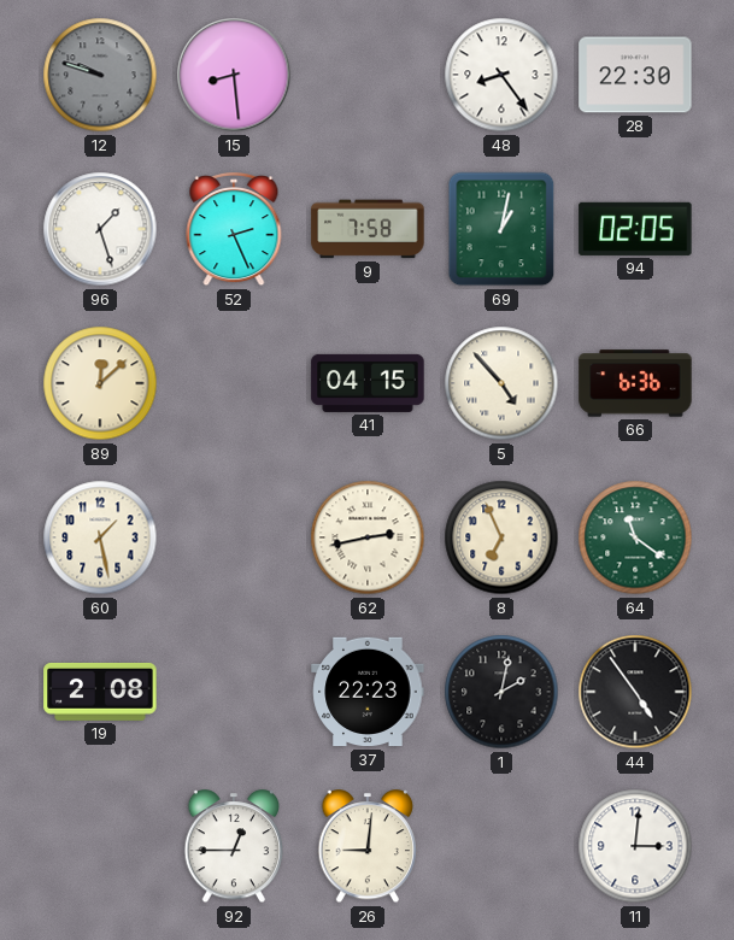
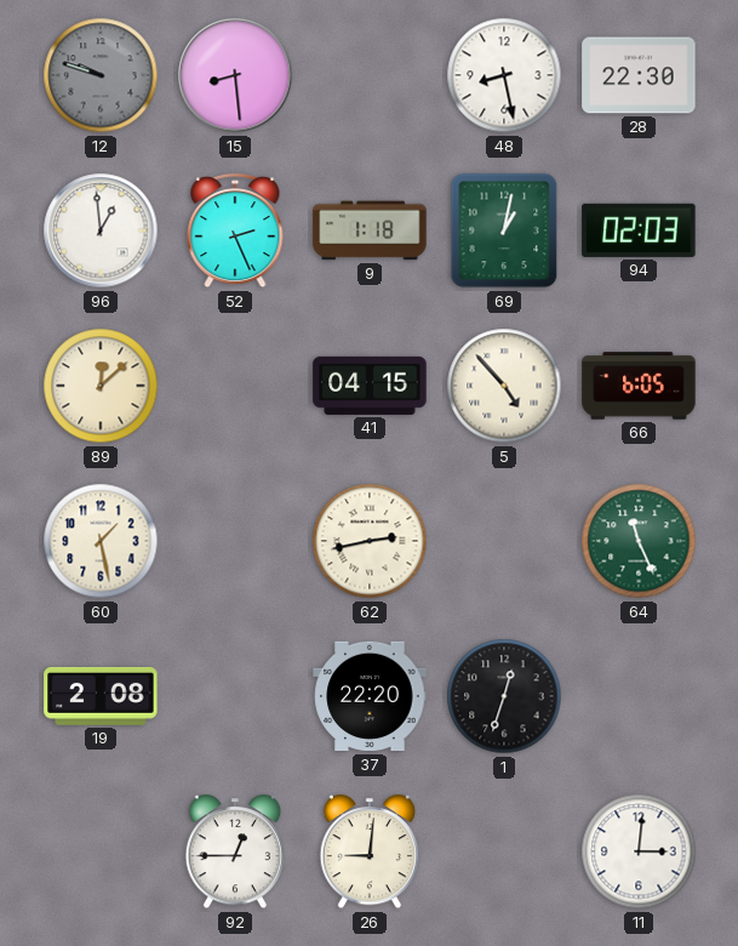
48: 8:24 -> 8:28 (504, 75)
96: 1:27 -> 12:59 (101, 230)
9: 7:58 -> 1:18 (370, 230)
94: 02:05 -> 02:03 (639, 230)
66: 6:36 -> 6:05 (639, 386)
8: 6:56 -> none (501, 537)
64: 11:21 -> 11:26 (639, 541)
37: 22:23 -> 22:20 (370, 696)
1: 2:02 -> 12:33 (504, 696)
44: 4:54 -> none (635, 692)
